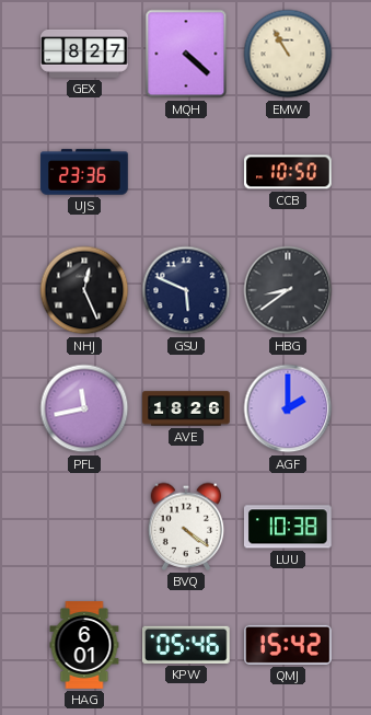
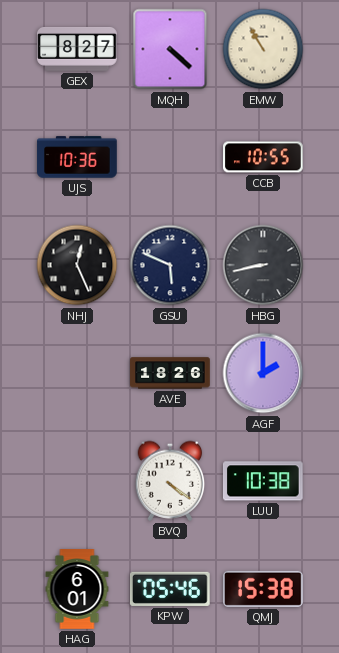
UJS: 23:36 -> 10:36 (77, 157)
CCB: 10:50 -> 10:55 (264, 157)
HBG: 8:39 -> 8:43 (263, 265)
PFL: 11:43 -> none (84, 408)
QMJ: 15:42 -> 15:38 (264, 589)
